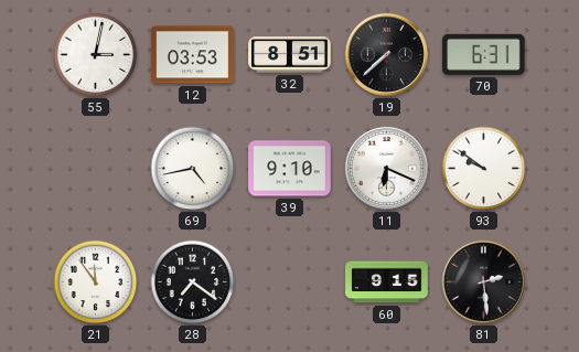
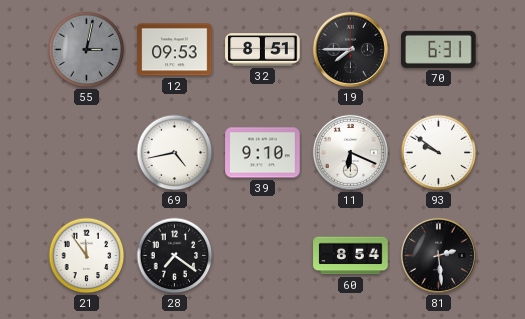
55 dial: white -> grey (87, 50)
12: 03:53 -> 09:53 (175, 50)
19: 7:38 -> 7:45 (350, 49)
60: 9:15 -> 8:54 (351, 256)
